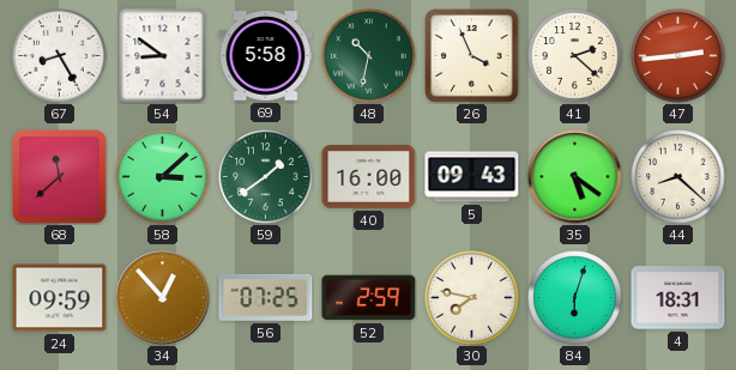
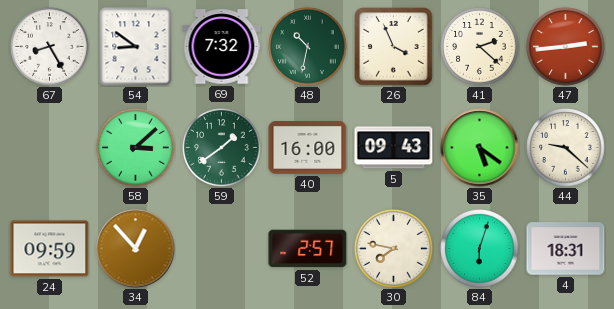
69: 5:58 -> 7:32 (222, 47)
68: 11:38 -> none (60, 177)
44: 8:22 -> 9:22 (566, 148)
56: 07:25 -> none (266, 297)
52: 2:59 -> 2:57 (308, 249)
